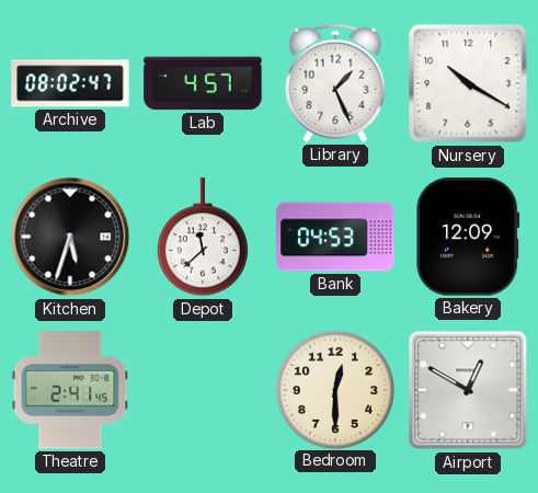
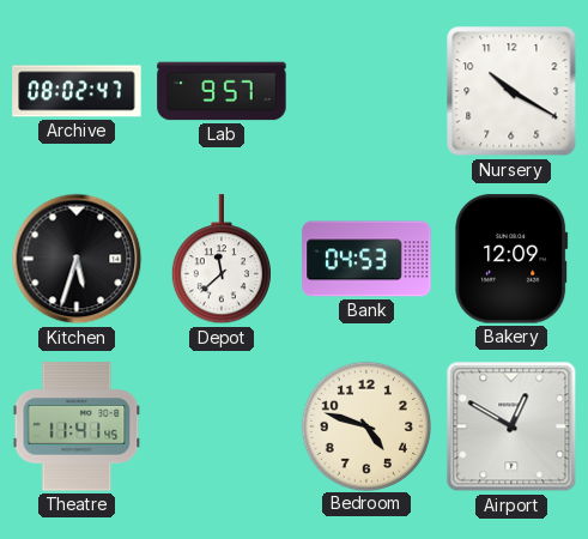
Lab: 4:57 -> 9:57 (222, 91)
Library: 1:26 -> none (335, 83)
Theatre: 2:41 -> 11:41 (77, 426)
Bedroom: 12:30 -> 4:48 (365, 425)
